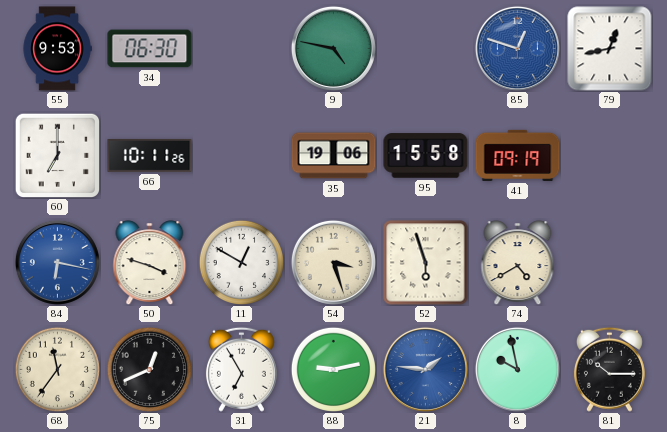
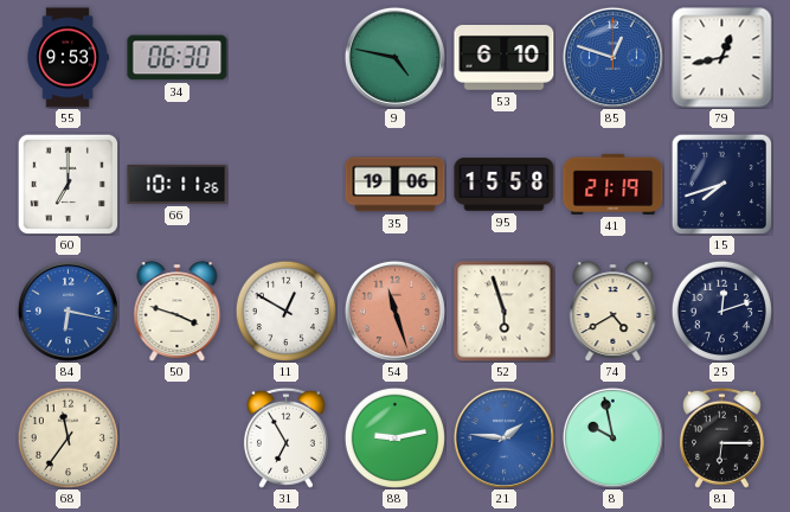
53: none -> 6:10 (505, 58)
41: 09:19 -> 21:19 (614, 184)
15: none -> 7:42 (721, 184)
54: 3:27 -> 11:27 (394, 311)
54 dial: cream -> salmon (394, 311)
25: none -> 12:12 (721, 311)
75: 12:41 -> none (149, 369)
81: 10:15 -> 6:15 (721, 437)
